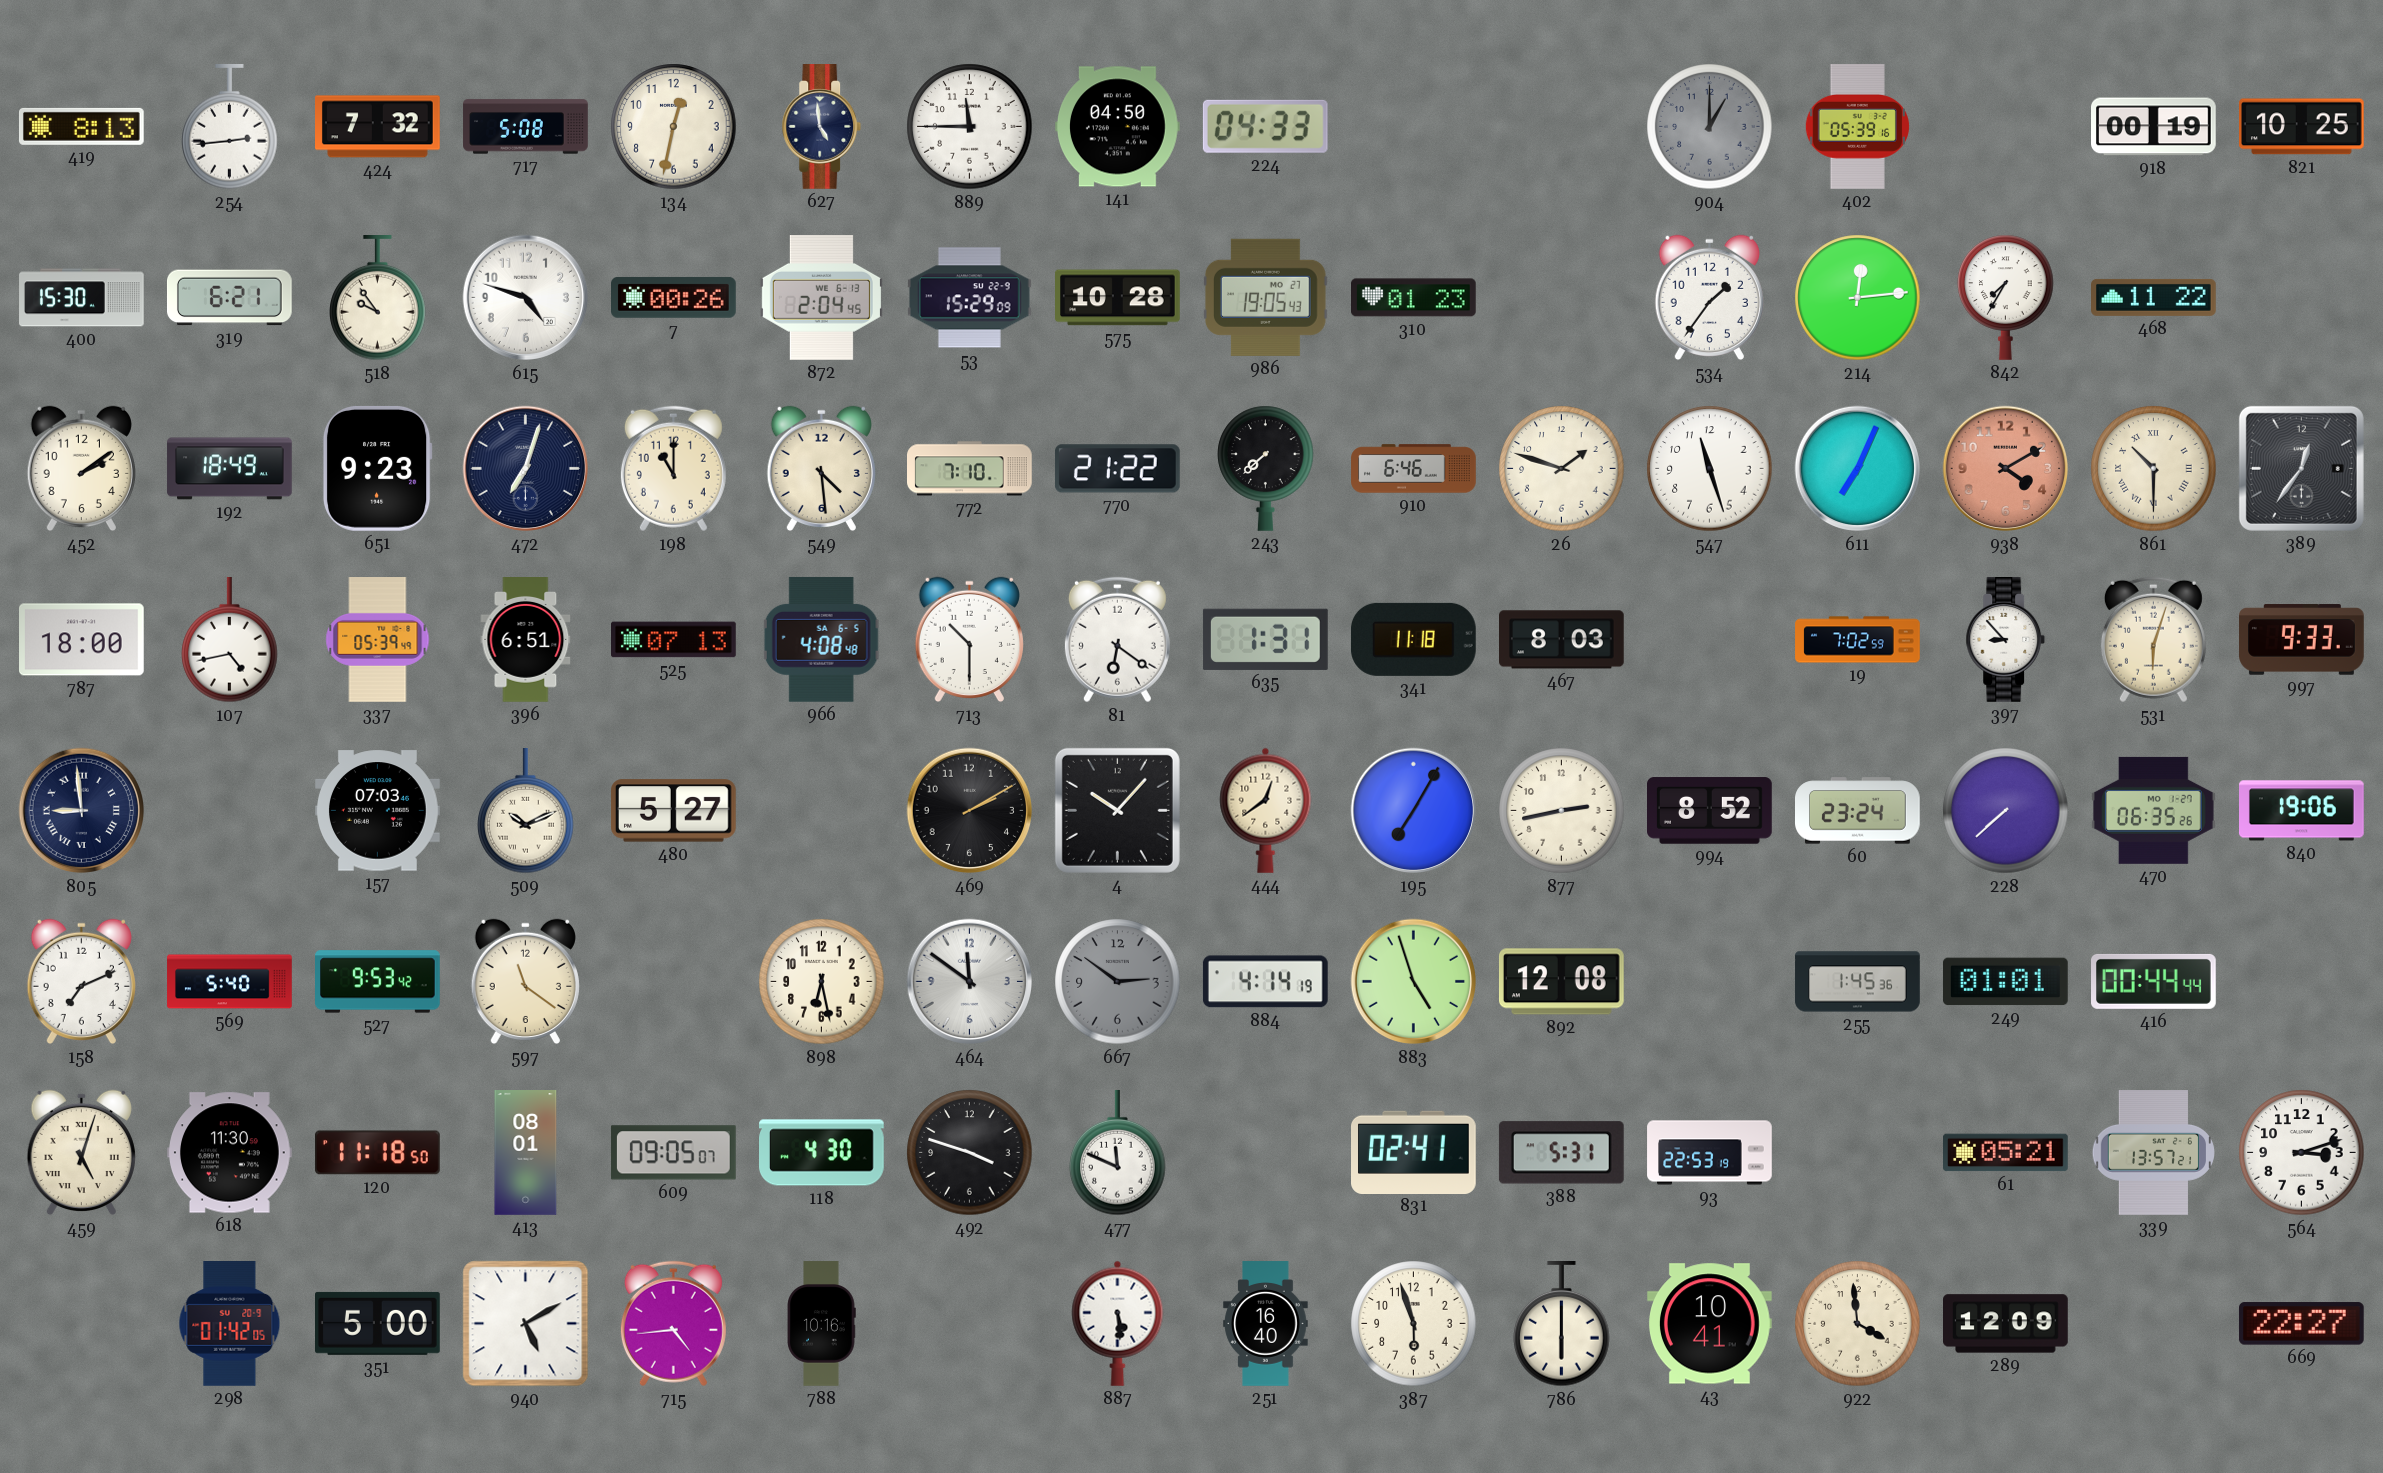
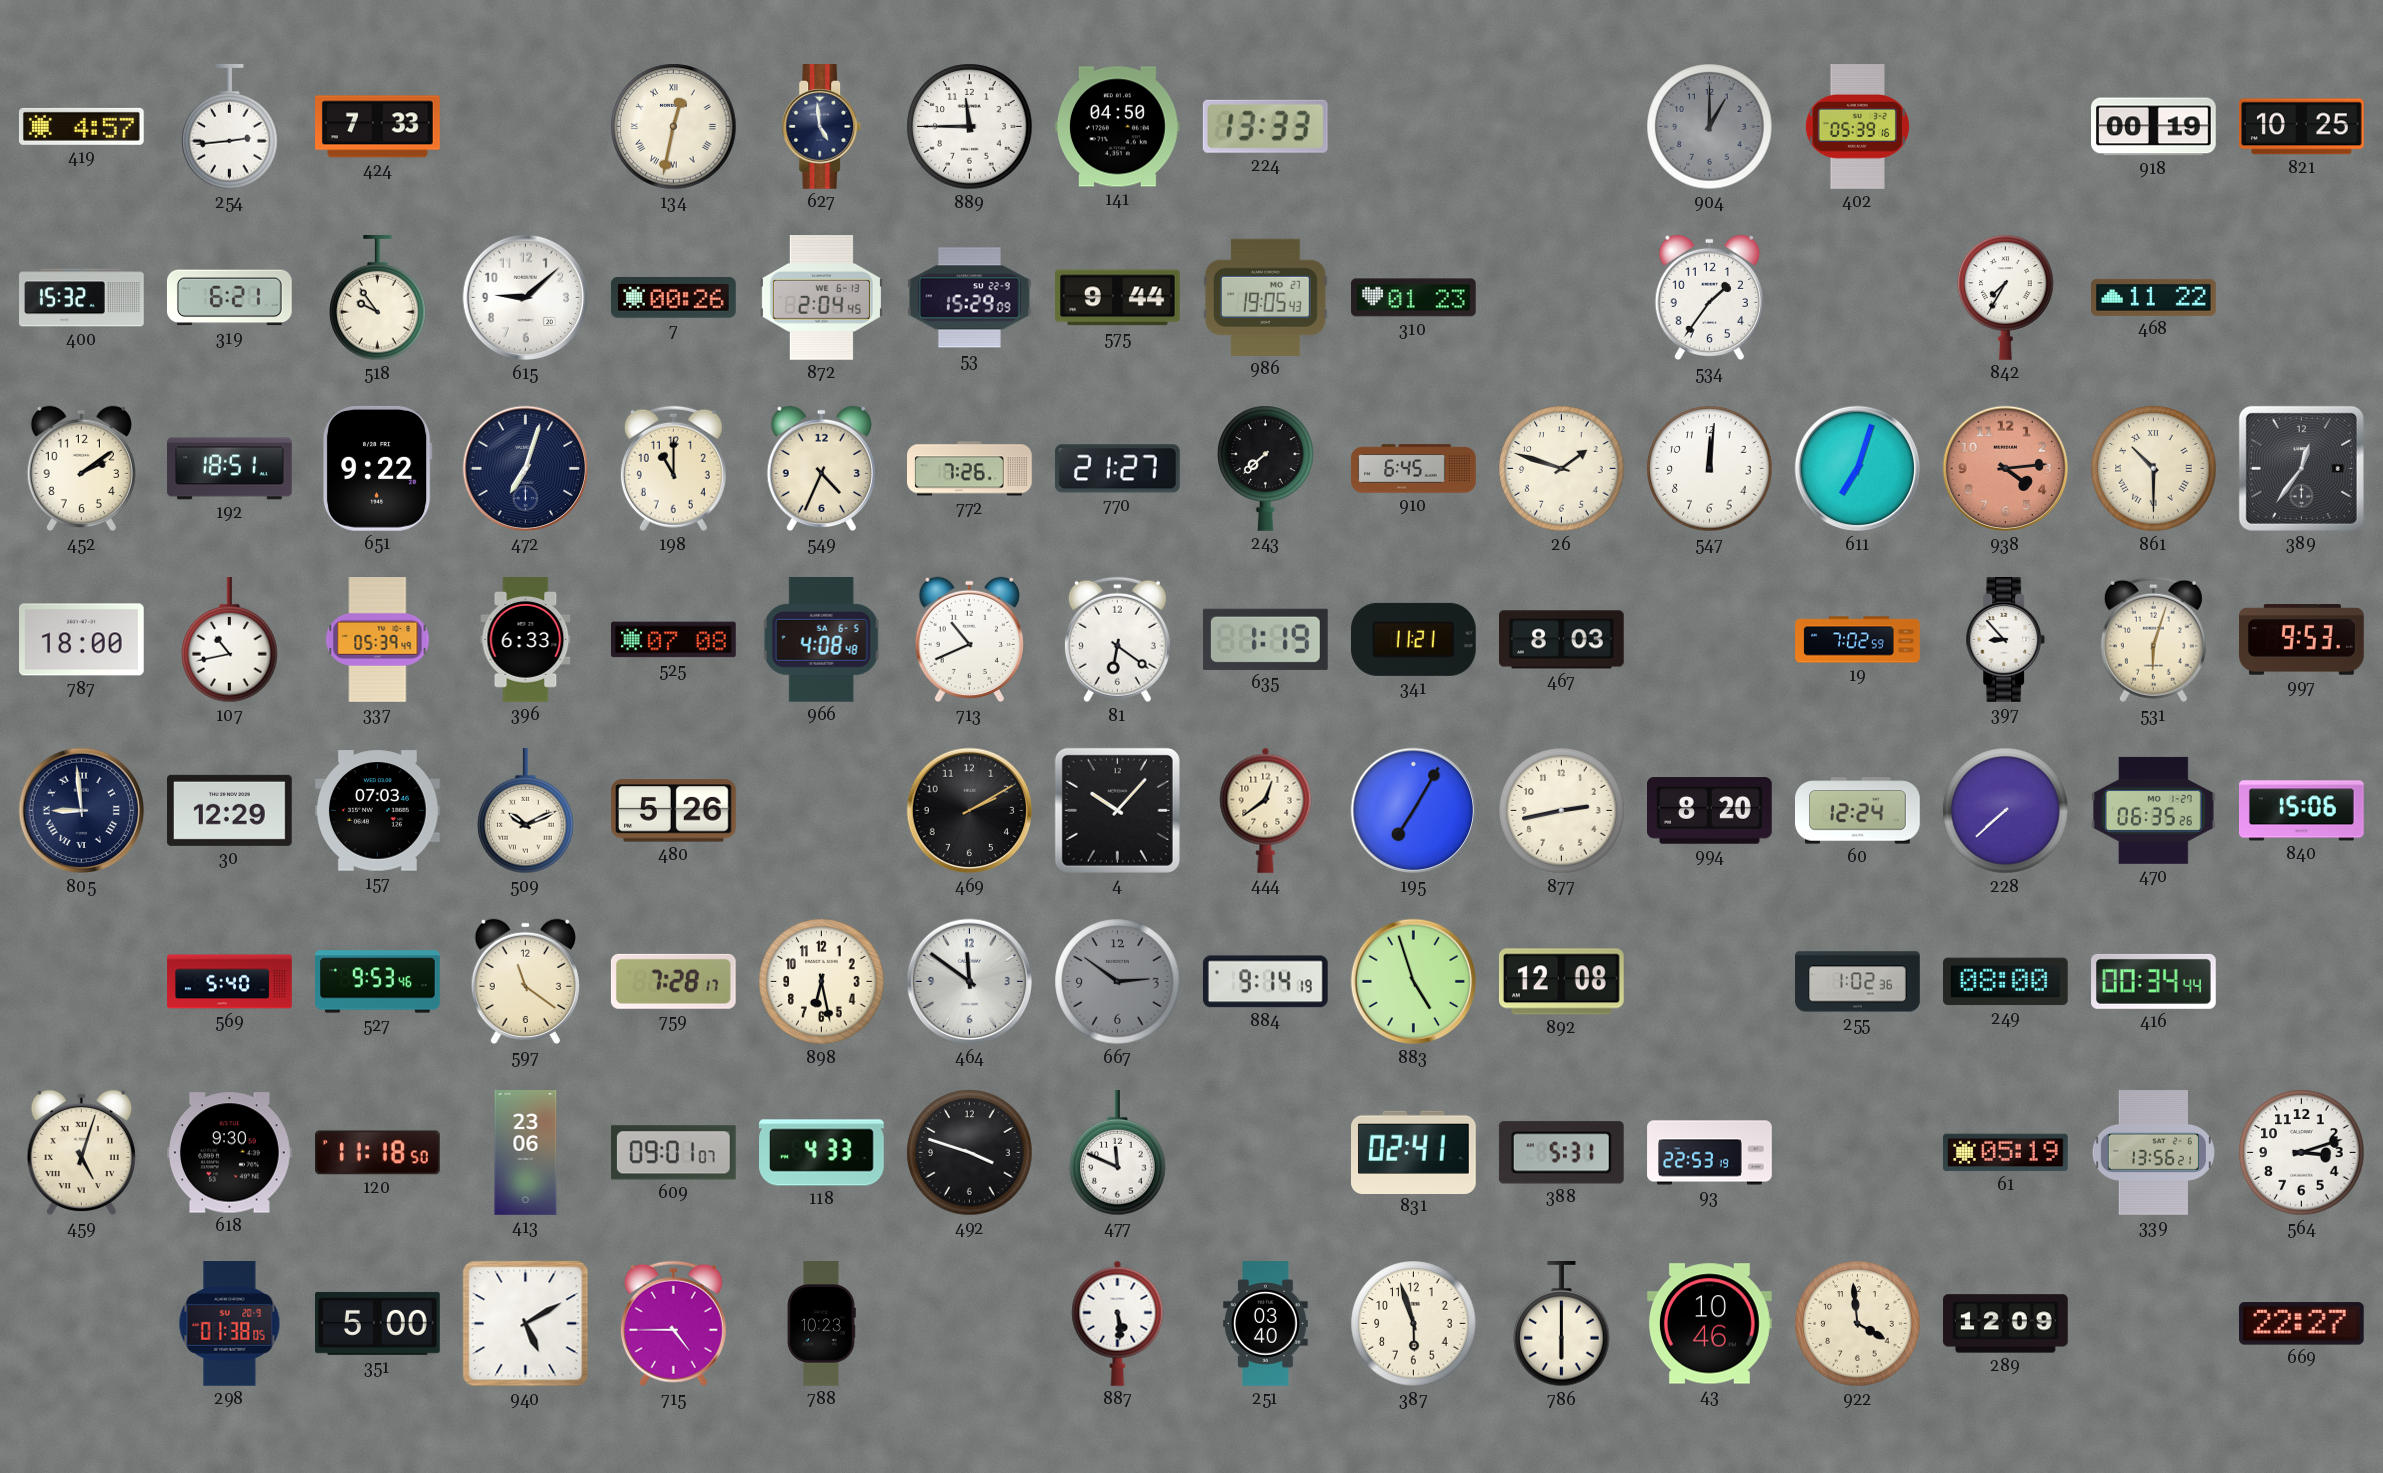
419: 8:13 -> 4:57 (81, 126)
424: 7:32 -> 7:33 (378, 127)
717: 5:08 -> none (526, 127)
134 numerals: Arabic -> Roman (674, 127)
224: 04:33 -> 13:33 (1265, 126)
400: 15:30 -> 15:32 (82, 298)
615: 4:48 -> 9:08 (526, 298)
575: 10:28 -> 9:44 (1118, 298)
214: 12:14 -> none (1858, 298)
192: 18:49 -> 18:51 (230, 469)
651: 9:23 -> 9:22 (377, 468)
549: 4:29 -> 4:34 (821, 469)
772: 7:10 -> 7:26 (970, 469)
770: 21:22 -> 21:27 (1117, 469)
910: 6:46 -> 6:45 (1414, 469)
547: 11:27 -> 12:01 (1710, 469)
611: 7:04 -> 7:03 (1858, 469)
938: 4:10 -> 4:14 (2006, 469)
107: 4:43 -> 10:43 (230, 641)
396: 6:51 -> 6:33 (526, 640)
525: 07:13 -> 07:08 (674, 640)
713: 10:30 -> 10:41 (969, 640)
635: 1:31 -> 1:19 (1265, 639)
341: 11:18 -> 11:21 (1413, 639)
997: 9:33 -> 9:53 (2302, 640)
30: none -> 12:29 (230, 810)
480: 5:27 -> 5:26 (673, 811)
994: 8:52 -> 8:20 (1710, 811)
60: 23:24 -> 12:24 (1858, 811)
840: 19:06 -> 15:06 (2302, 811)
158: 7:11 -> none (81, 982)
527: 9:53:42 -> 9:53:46 (378, 982)
759: none -> 7:28 (673, 981)
884: 4:14 -> 9:14 (1265, 982)
255: 1:45 -> 1:02 (1858, 982)
249: 01:01 -> 08:00 (2005, 982)
416: 00:44 -> 00:34 (2154, 981)
618: 11:30 -> 9:30 (230, 1153)
413: 08:01 -> 23:06 (526, 1153)
609: 09:05 -> 09:01 (673, 1153)
118: 4:30 -> 4:33 (822, 1153)
61: 05:21 -> 05:19 (2006, 1153)
339: 13:57 -> 13:56 (2153, 1153)
298: 01:42 -> 01:38 (230, 1324)
715: 4:44 -> 4:45 (673, 1324)
788: 10:16 -> 10:23 (821, 1324)
251: 16:40 -> 03:40 (1266, 1324)
43: 10:41 -> 10:46 (1710, 1324)
